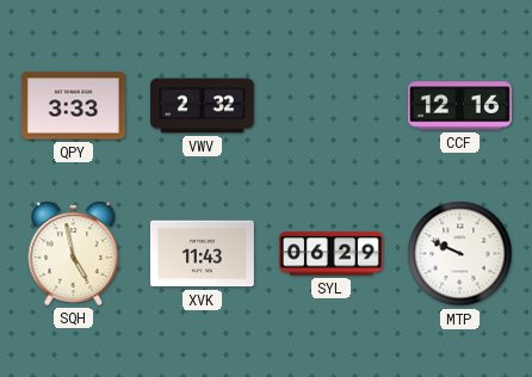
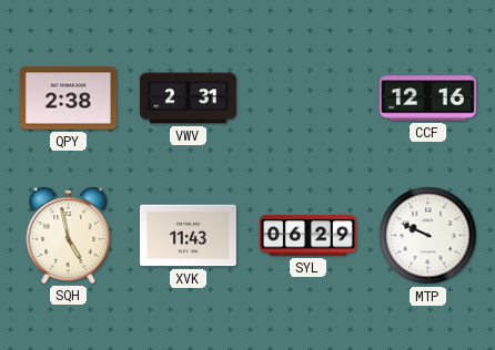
QPY: 3:33 -> 2:38 (68, 99)
VWV: 2:32 -> 2:31 (189, 99)
